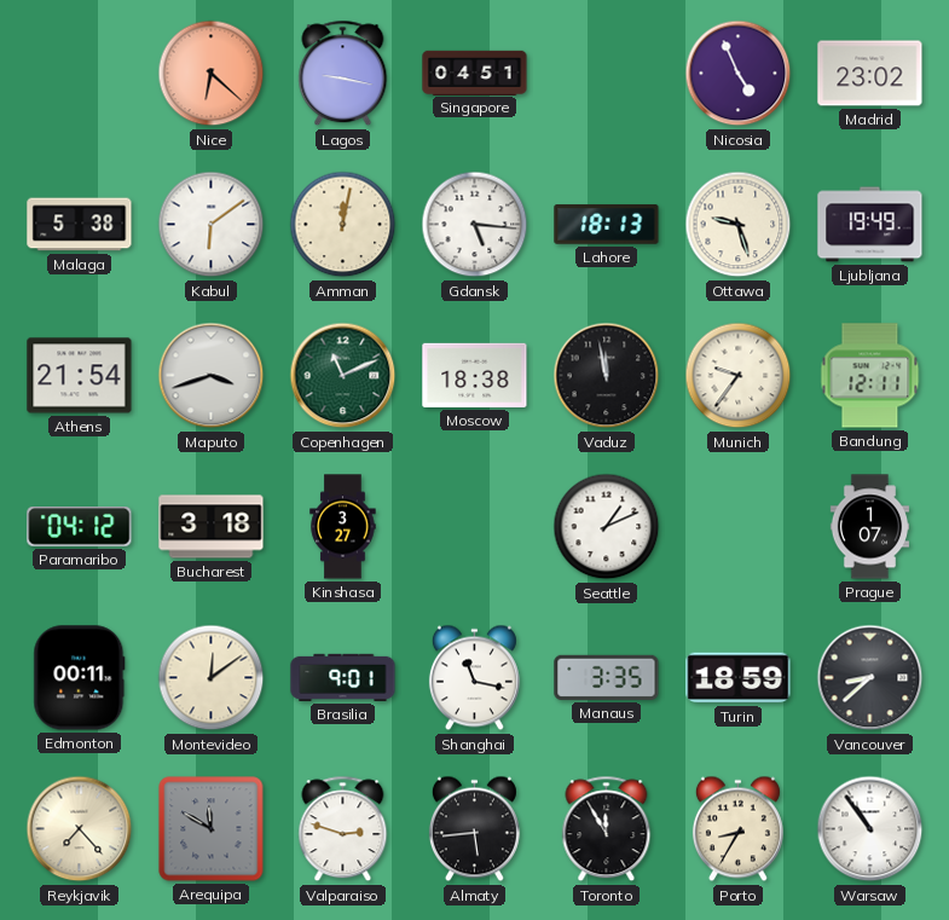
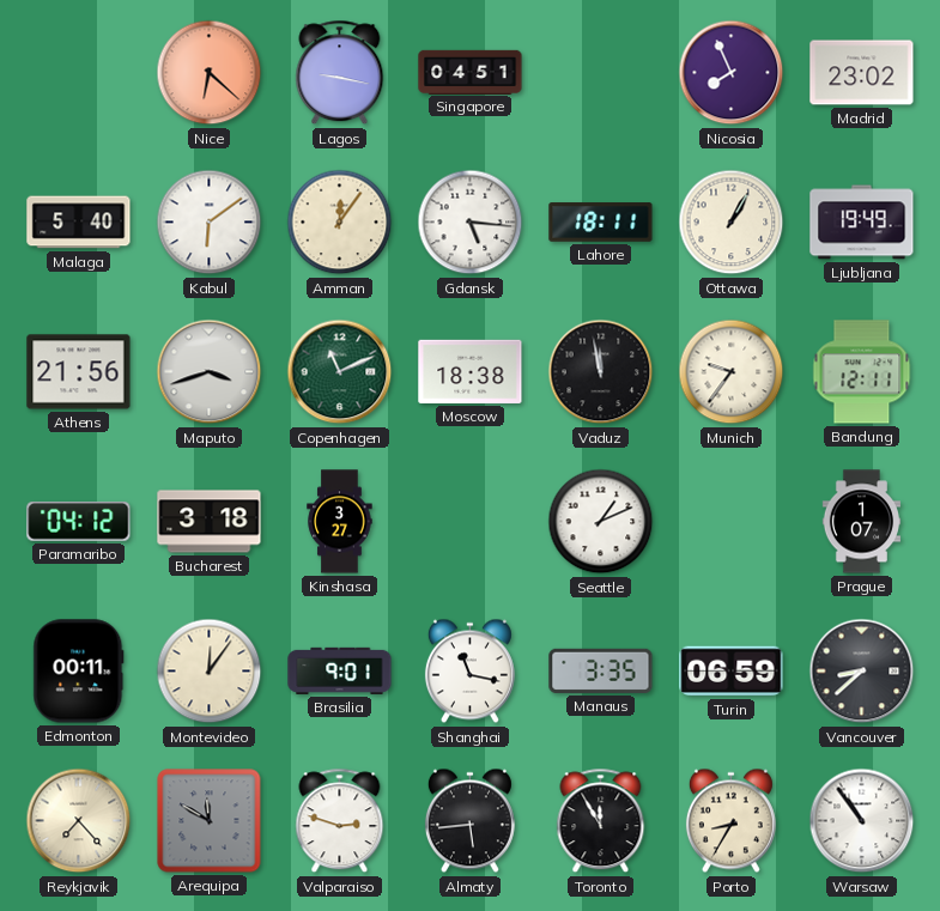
Nicosia: 4:56 -> 7:56 (732, 73)
Malaga: 5:38 -> 5:40 (79, 223)
Amman: 12:02 -> 12:06 (340, 223)
Lahore: 18:13 -> 18:11 (601, 223)
Ottawa: 9:27 -> 1:05 (732, 223)
Athens: 21:54 -> 21:56 (79, 372)
Montevideo: 12:09 -> 12:06 (210, 672)
Turin: 18:59 -> 06:59 (732, 672)
